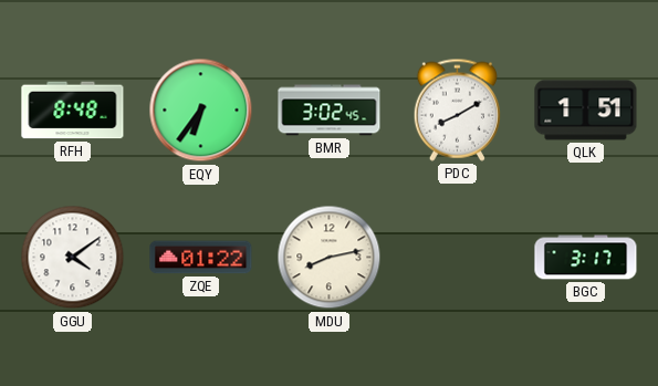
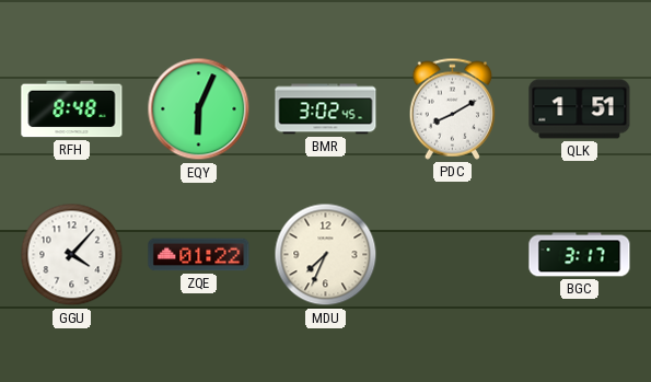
EQY: 6:36 -> 6:04 (199, 109)
GGU: 4:09 -> 4:07 (72, 255)
MDU: 8:13 -> 7:34 (326, 255)
